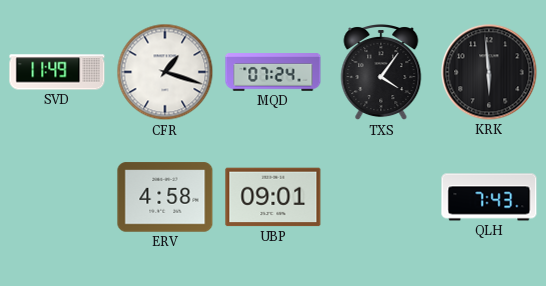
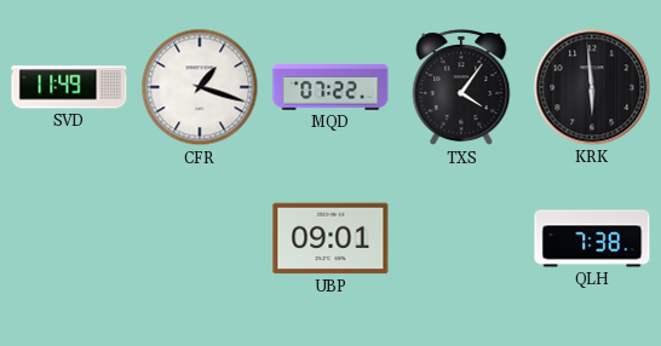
MQD: 07:24 -> 07:22 (330, 87)
ERV: 4:58 -> none (165, 197)
QLH: 7:43 -> 7:38 (592, 238)
